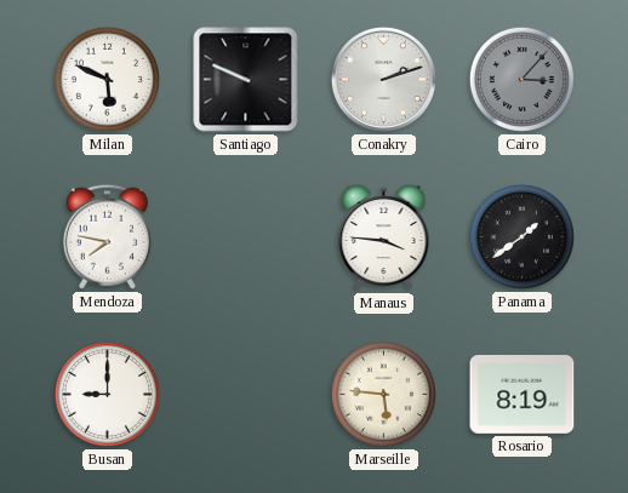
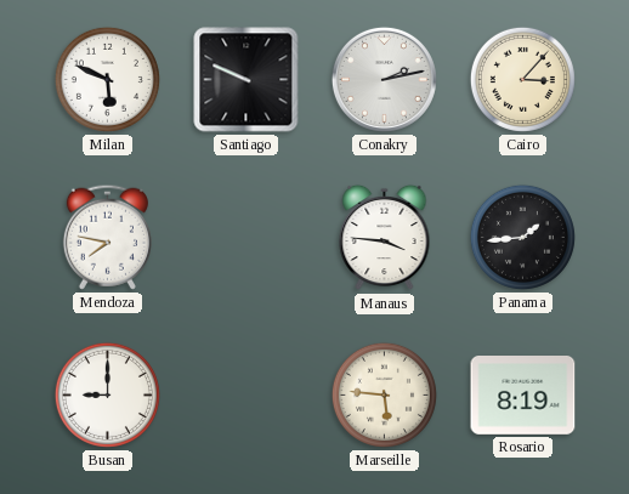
Conakry: 2:12 -> 2:13 (384, 79)
Cairo dial: grey -> cream (522, 79)
Panama: 1:39 -> 1:44 (522, 237)
